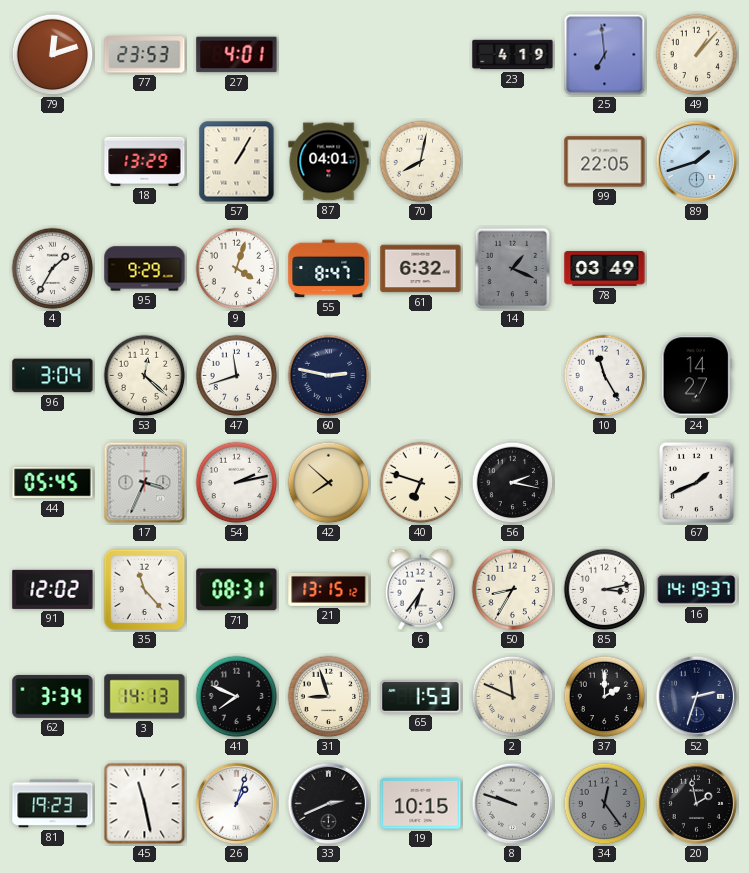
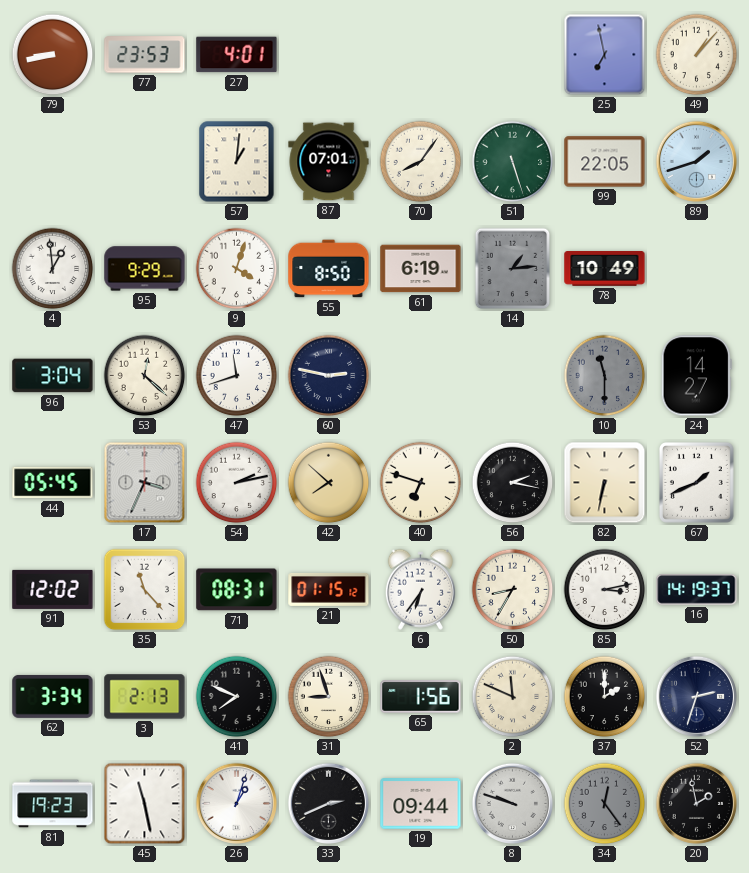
79: 12:12 -> 8:43 (53, 55)
23: 4:19 -> none (513, 55)
25: 6:59 -> 6:58 (605, 55)
18: 13:29 -> none (145, 161)
57: 1:05 -> 1:01 (237, 162)
87: 04:01 -> 07:01 (329, 162)
70: 8:02 -> 8:06 (421, 162)
51: none -> 5:27 (513, 162)
4: 1:35 -> 12:59 (53, 269)
55: 8:47 -> 8:50 (329, 269)
61: 6:32 -> 6:19 (421, 269)
14: 1:19 -> 1:14 (513, 269)
78: 03:49 -> 10:49 (605, 269)
10: 11:25 -> 11:30 (605, 376)
10 dial: white -> grey (605, 376)
82: none -> 6:32 (605, 483)
21: 13:15 -> 01:15 (329, 589)
3: 14:13 -> 2:13 (145, 697)
65: 1:53 -> 1:56 (421, 697)
19: 10:15 -> 09:44 (421, 804)
